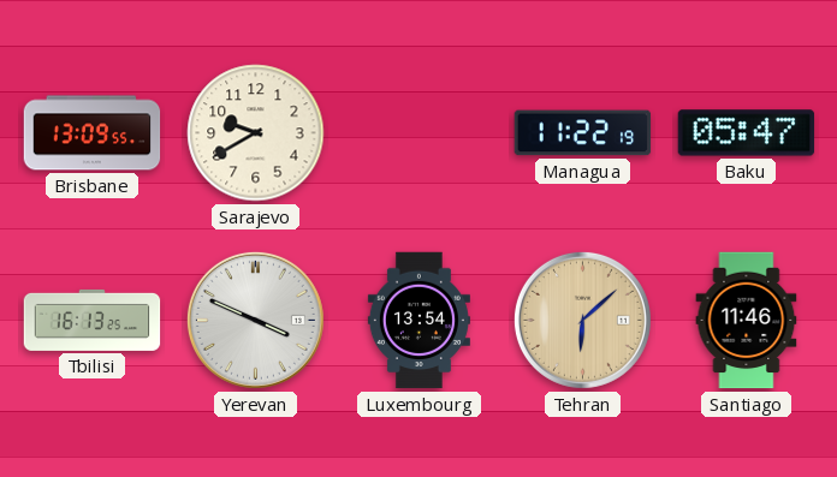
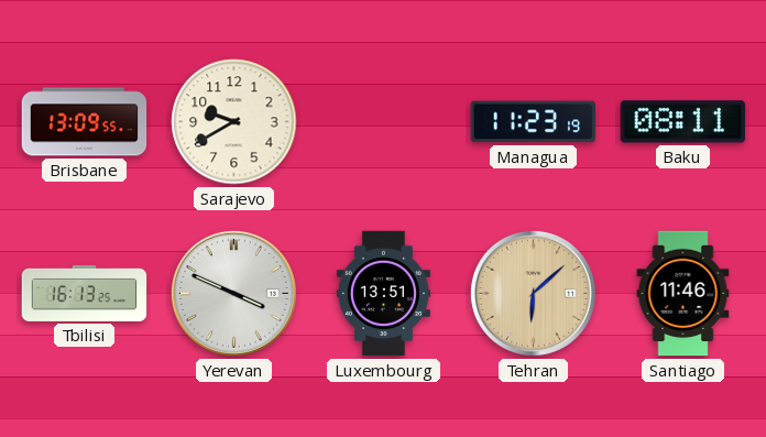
Managua: 11:22 -> 11:23 (534, 122)
Baku: 05:47 -> 08:11 (683, 122)
Luxembourg: 13:54 -> 13:51 (383, 294)
